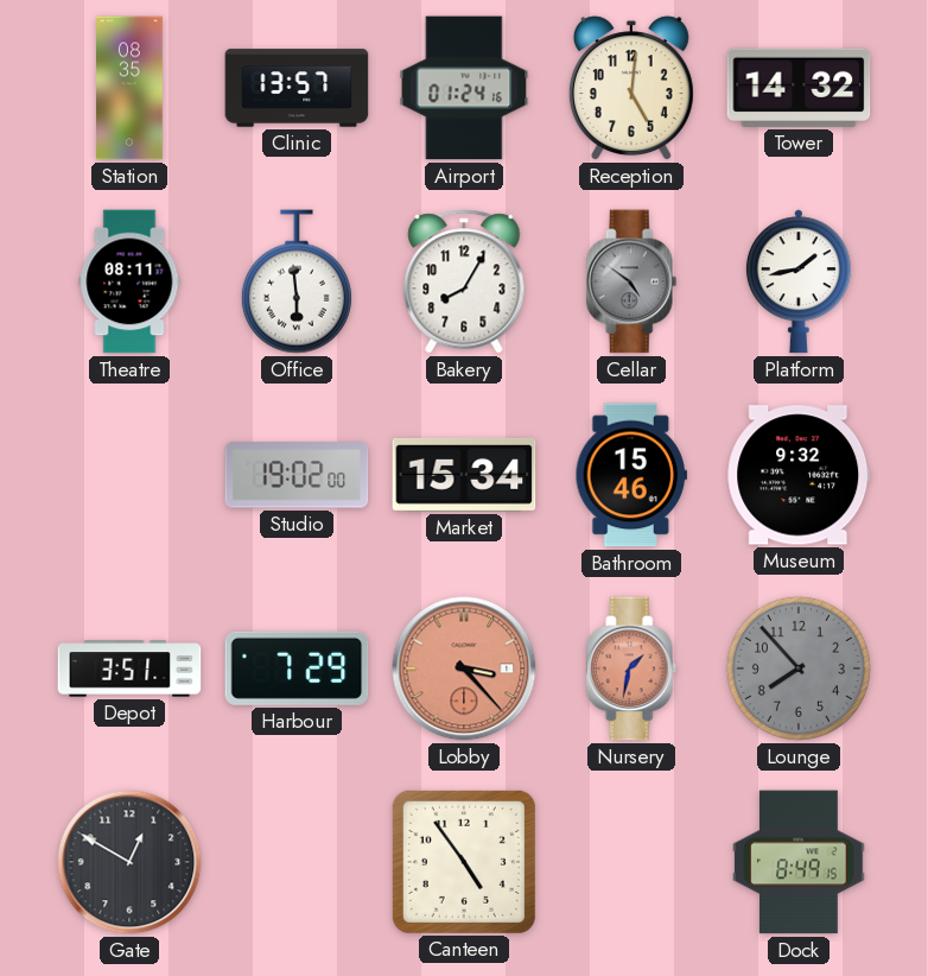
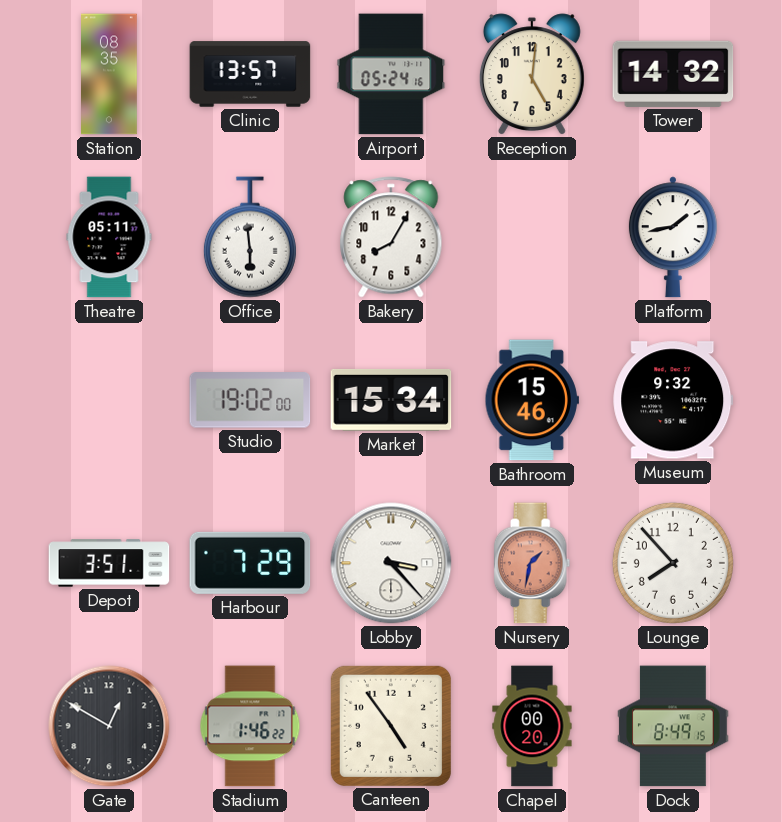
Airport: 01:24 -> 05:24 (391, 74)
Theatre: 08:11 -> 05:11 (109, 237)
Cellar: 4:51 -> none (631, 281)
Lobby dial: salmon -> white (391, 563)
Lounge dial: grey -> white (673, 563)
Stadium: none -> 1:46 (250, 726)
Chapel: none -> 00:20 (532, 726)
